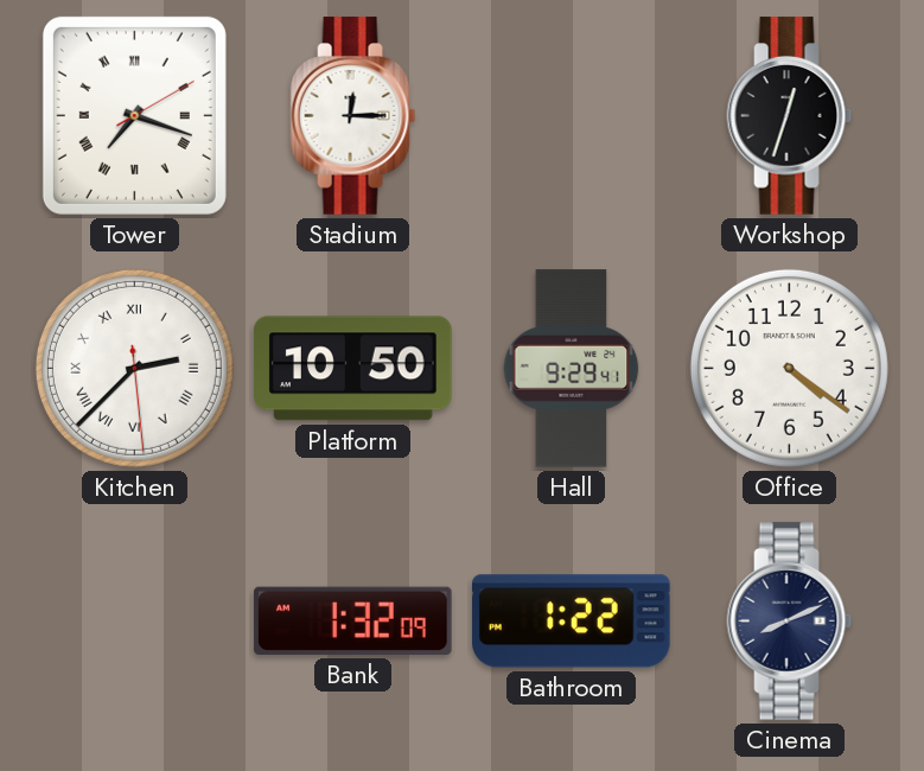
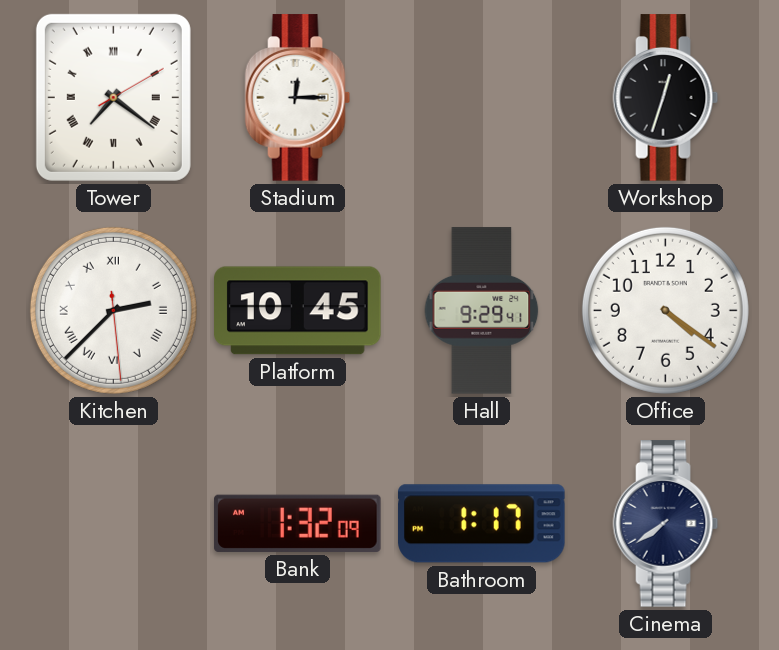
Tower: 7:18 -> 7:21 (113, 97)
Platform: 10:50 -> 10:45 (298, 311)
Bathroom: 1:22 -> 1:17 (482, 524)
Cinema: 8:11 -> 7:39 (666, 524)
